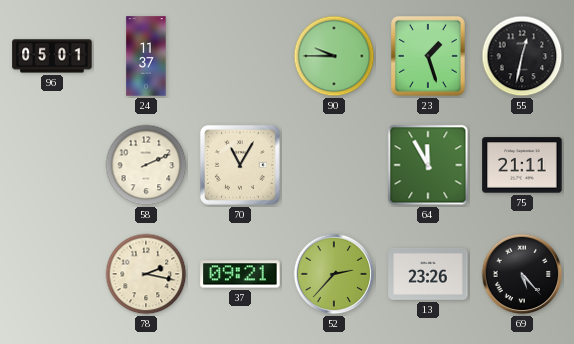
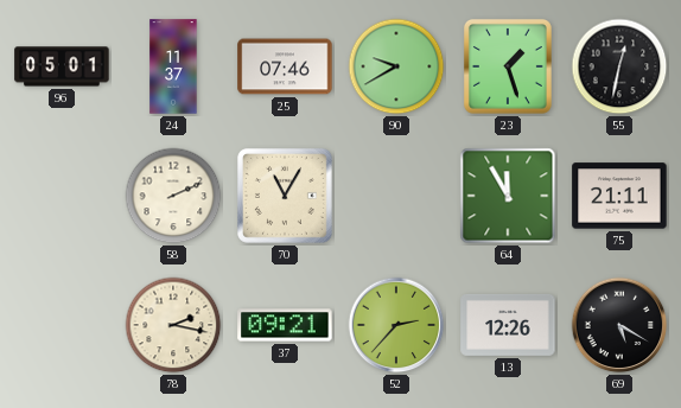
25: none -> 07:46 (285, 66)
90: 9:45 -> 9:40 (396, 66)
13: 23:26 -> 12:26 (508, 325)
69: 5:23 -> 5:20 (619, 325)
